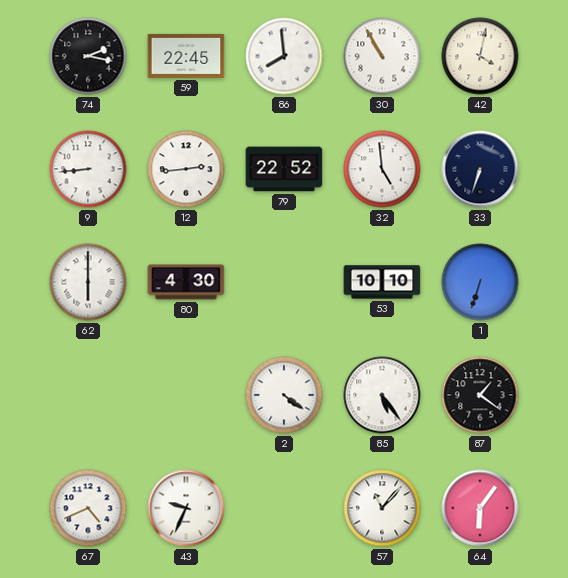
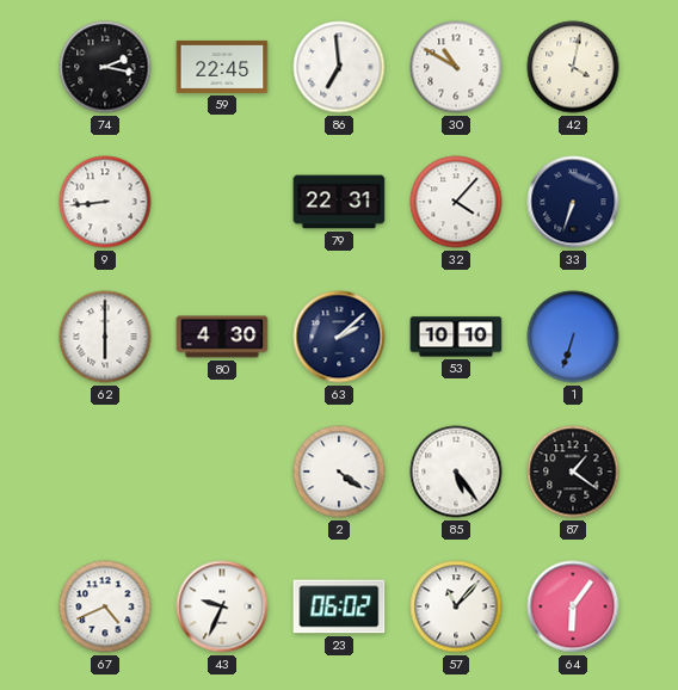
86: 7:59 -> 6:59 (339, 67)
30: 10:55 -> 10:50 (456, 67)
12: 2:44 -> none (186, 169)
79: 22:52 -> 22:31 (339, 202)
32: 4:59 -> 4:07 (456, 202)
63: none -> 2:08 (339, 337)
23: none -> 06:02 (339, 606)
